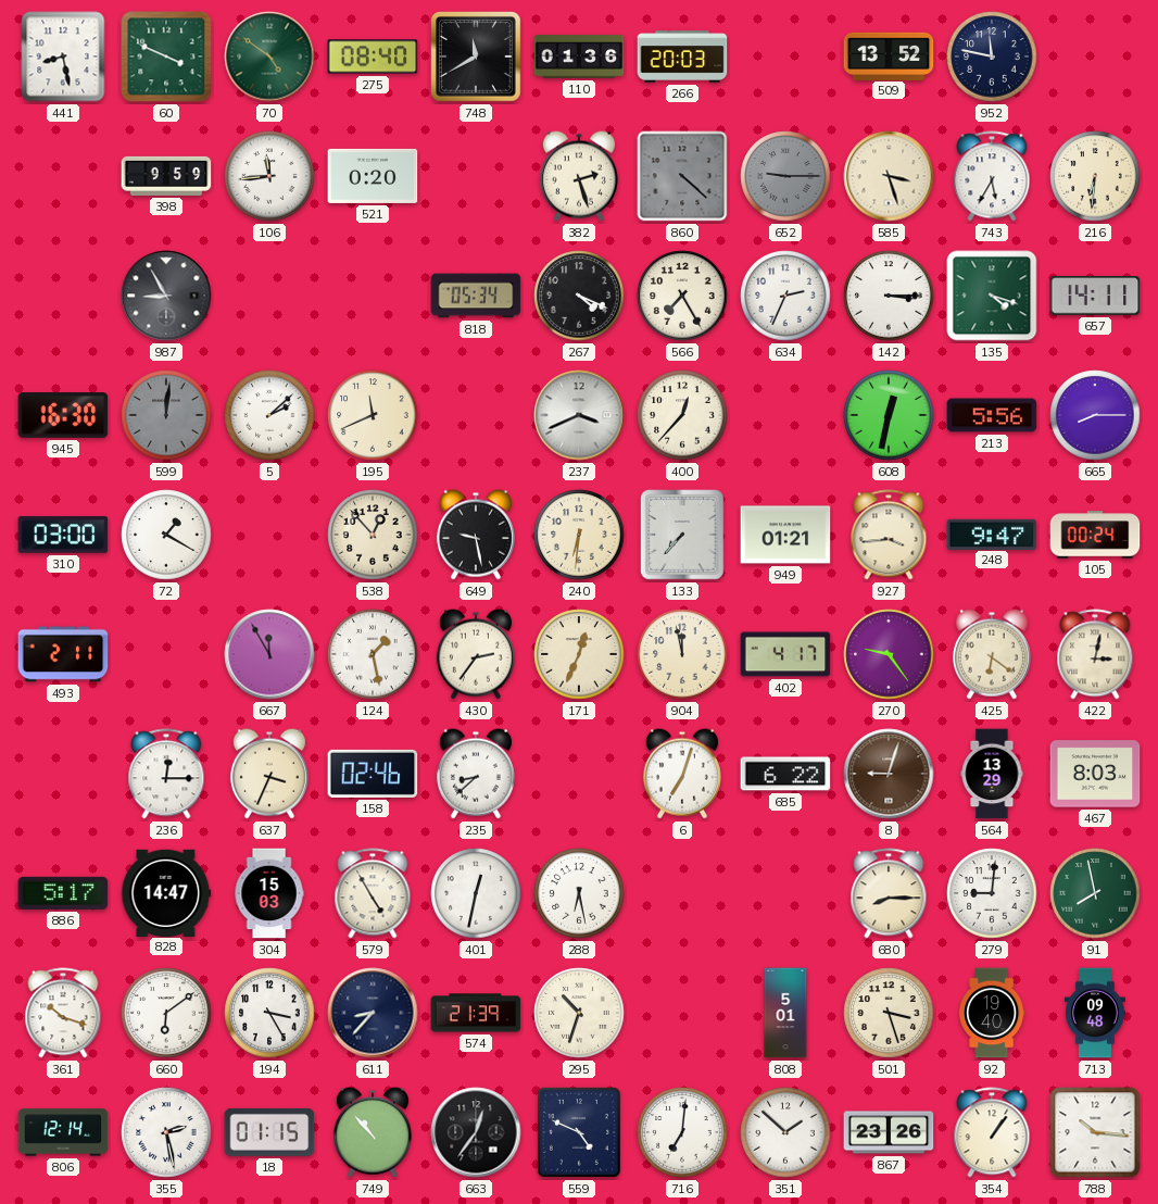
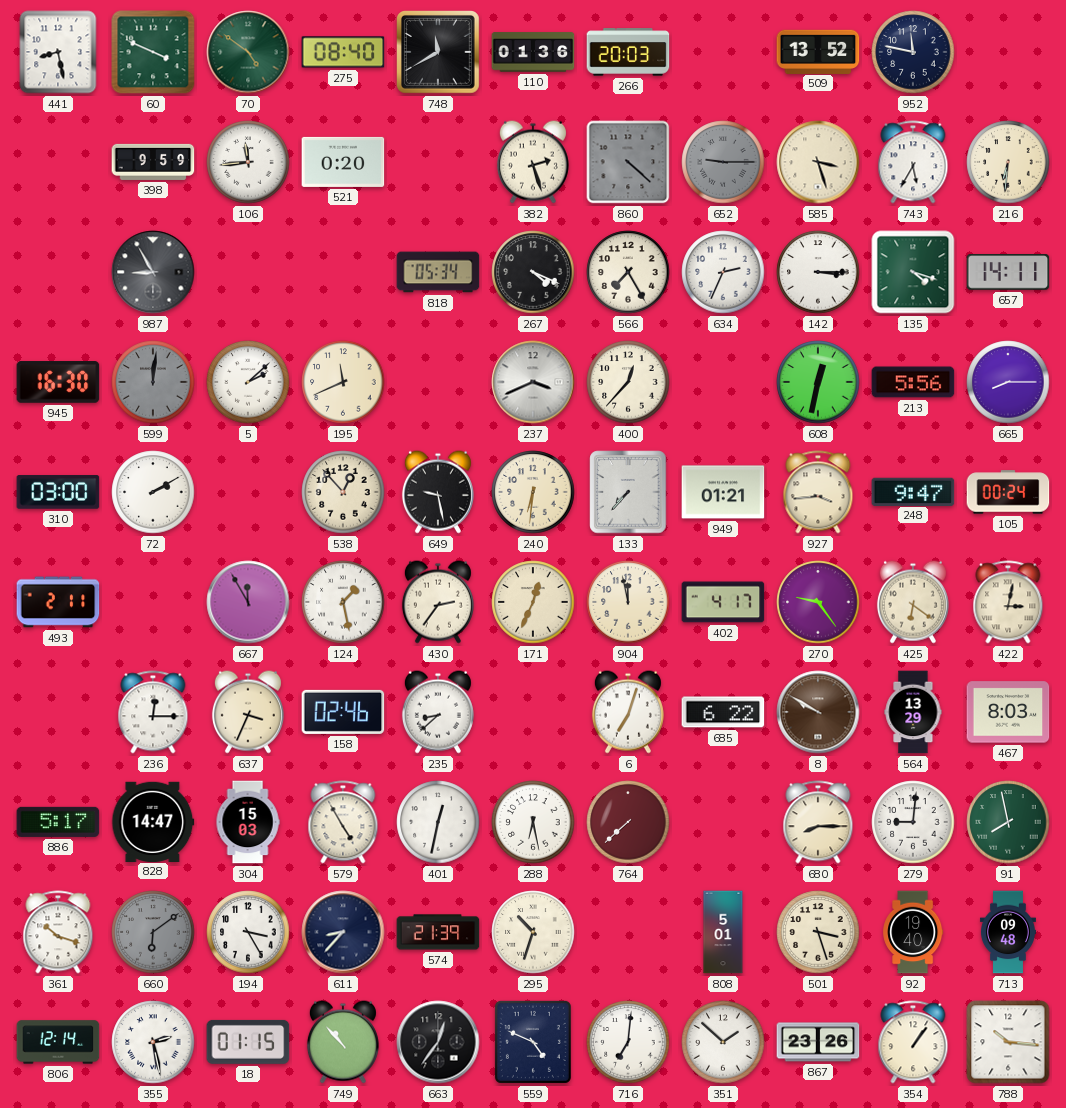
72: 1:20 -> 2:10 (153, 492)
8: 9:03 -> 9:50 (818, 712)
764: none -> 7:38 (628, 822)
660 dial: white -> grey (153, 932)
